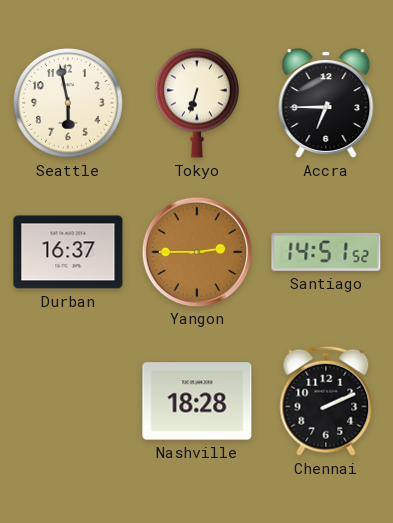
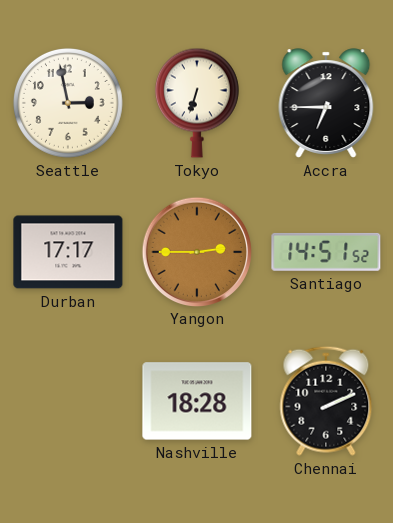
Seattle: 5:58 -> 2:58 (68, 103)
Durban: 16:37 -> 17:17 (68, 252)
